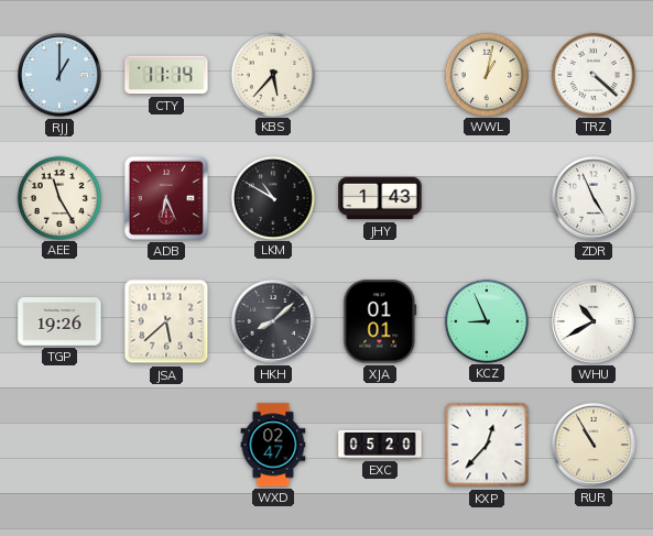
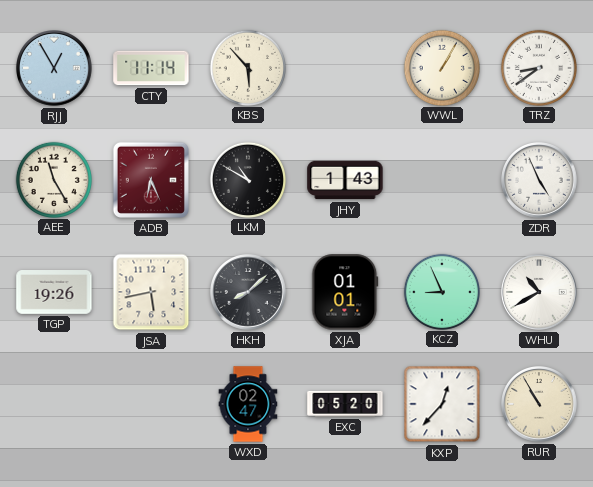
RJJ: 1:00 -> 12:55 (55, 69)
KBS: 5:37 -> 5:53 (247, 67)
WWL: 1:02 -> 1:05 (441, 67)
TRZ: 4:22 -> 8:39 (538, 67)
JSA: 5:38 -> 5:43 (151, 292)
